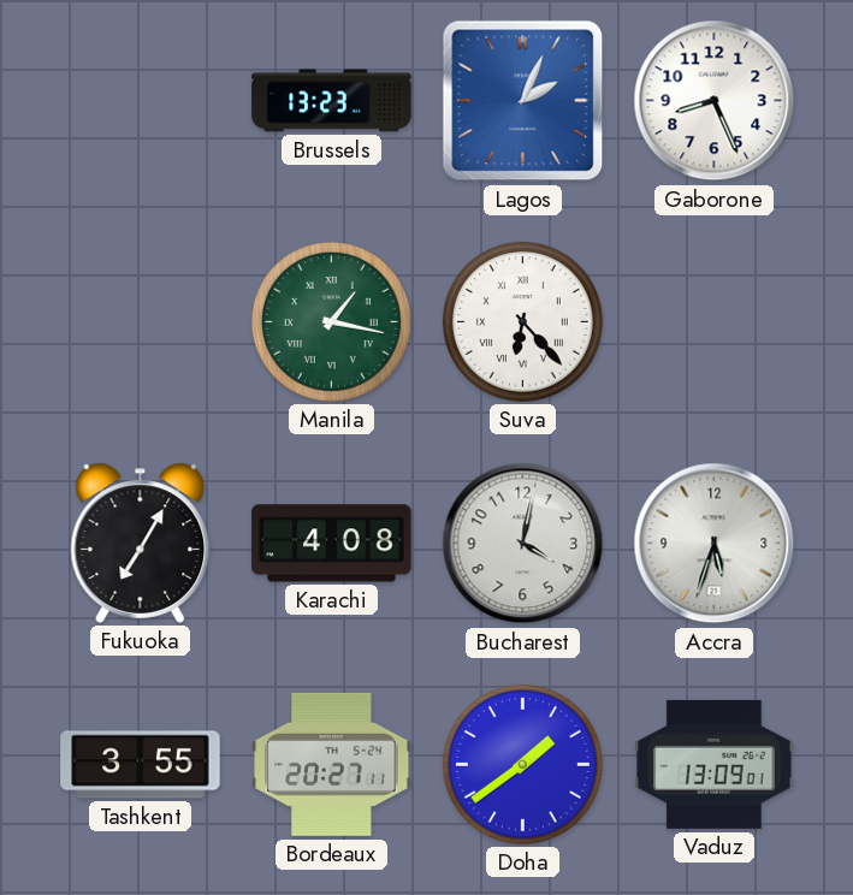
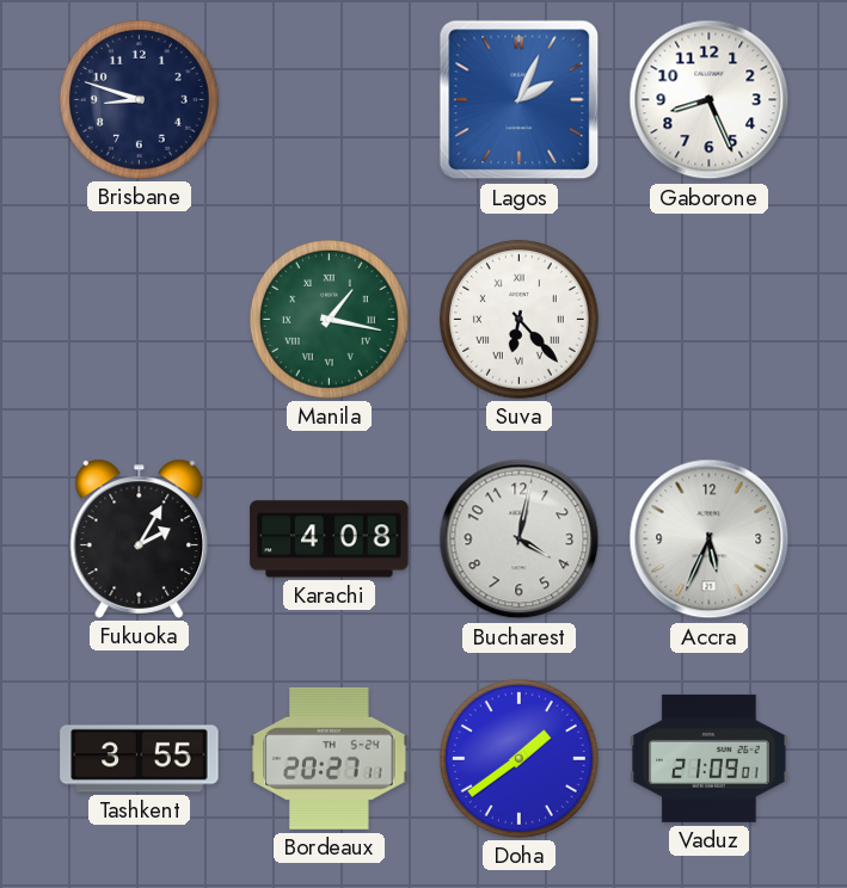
Brisbane: none -> 8:48 (139, 99)
Brussels: 13:23 -> none (332, 101)
Fukuoka: 7:05 -> 2:05 (140, 538)
Accra: 5:33 -> 5:34 (710, 539)
Vaduz: 13:09 -> 21:09 (710, 758)
